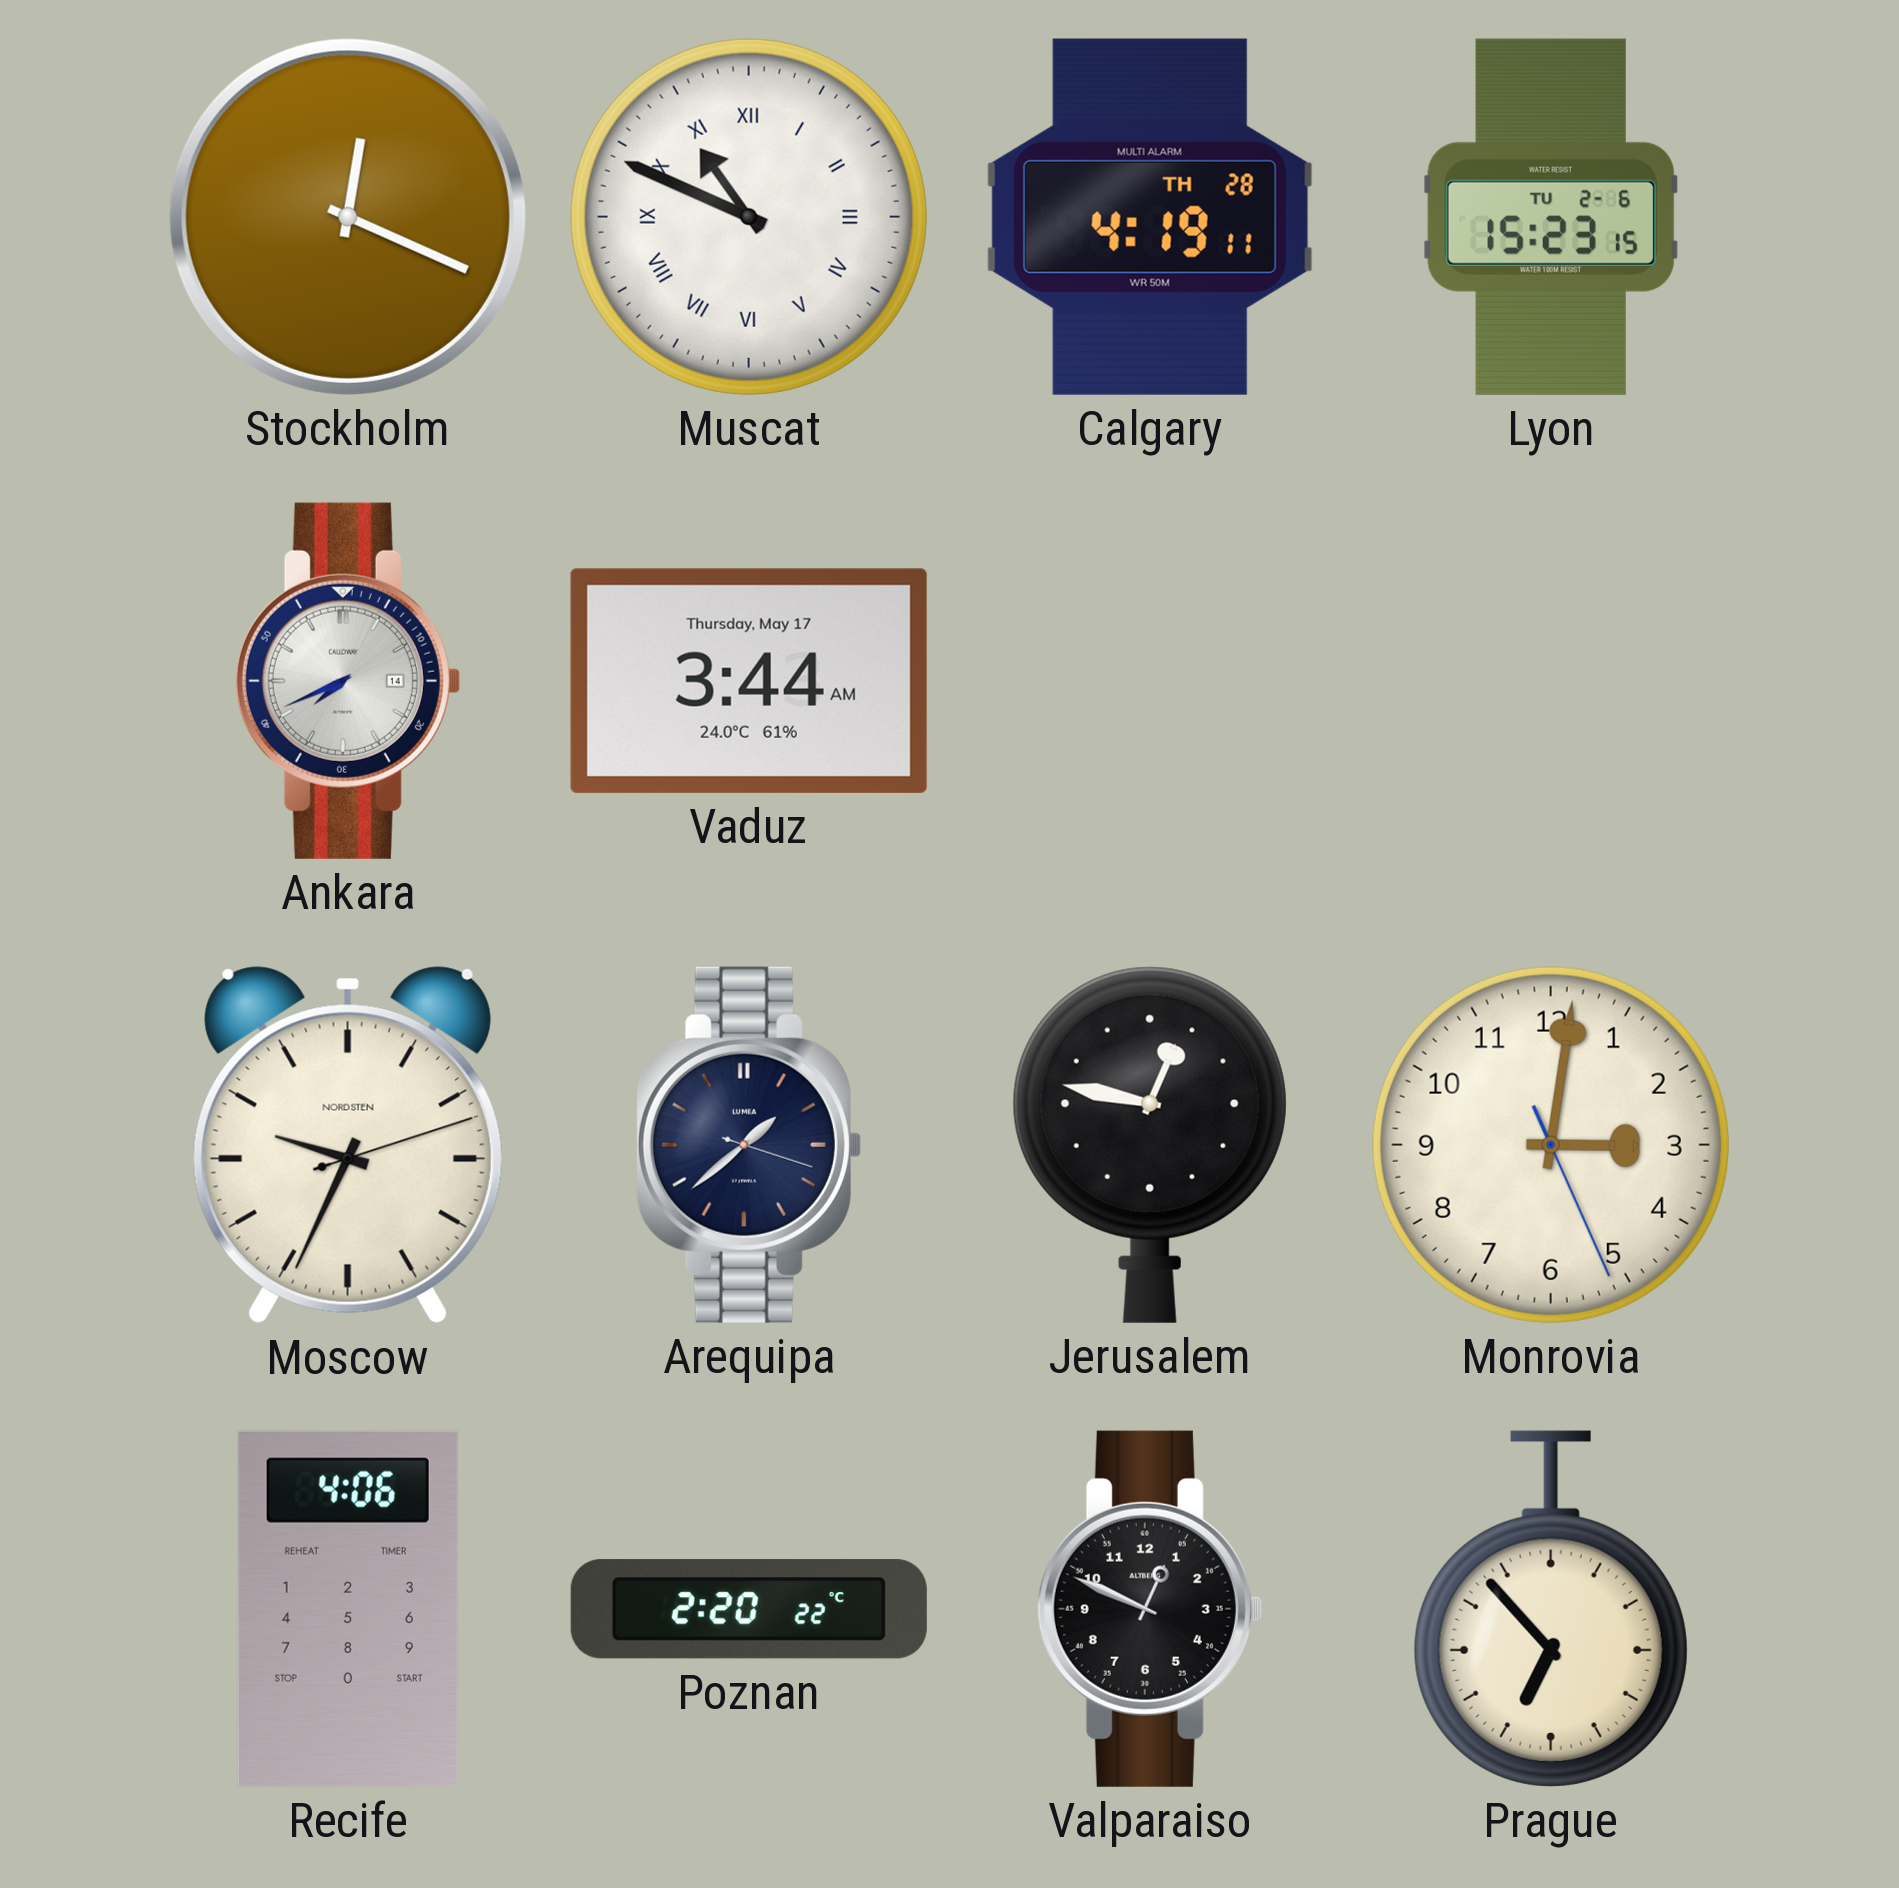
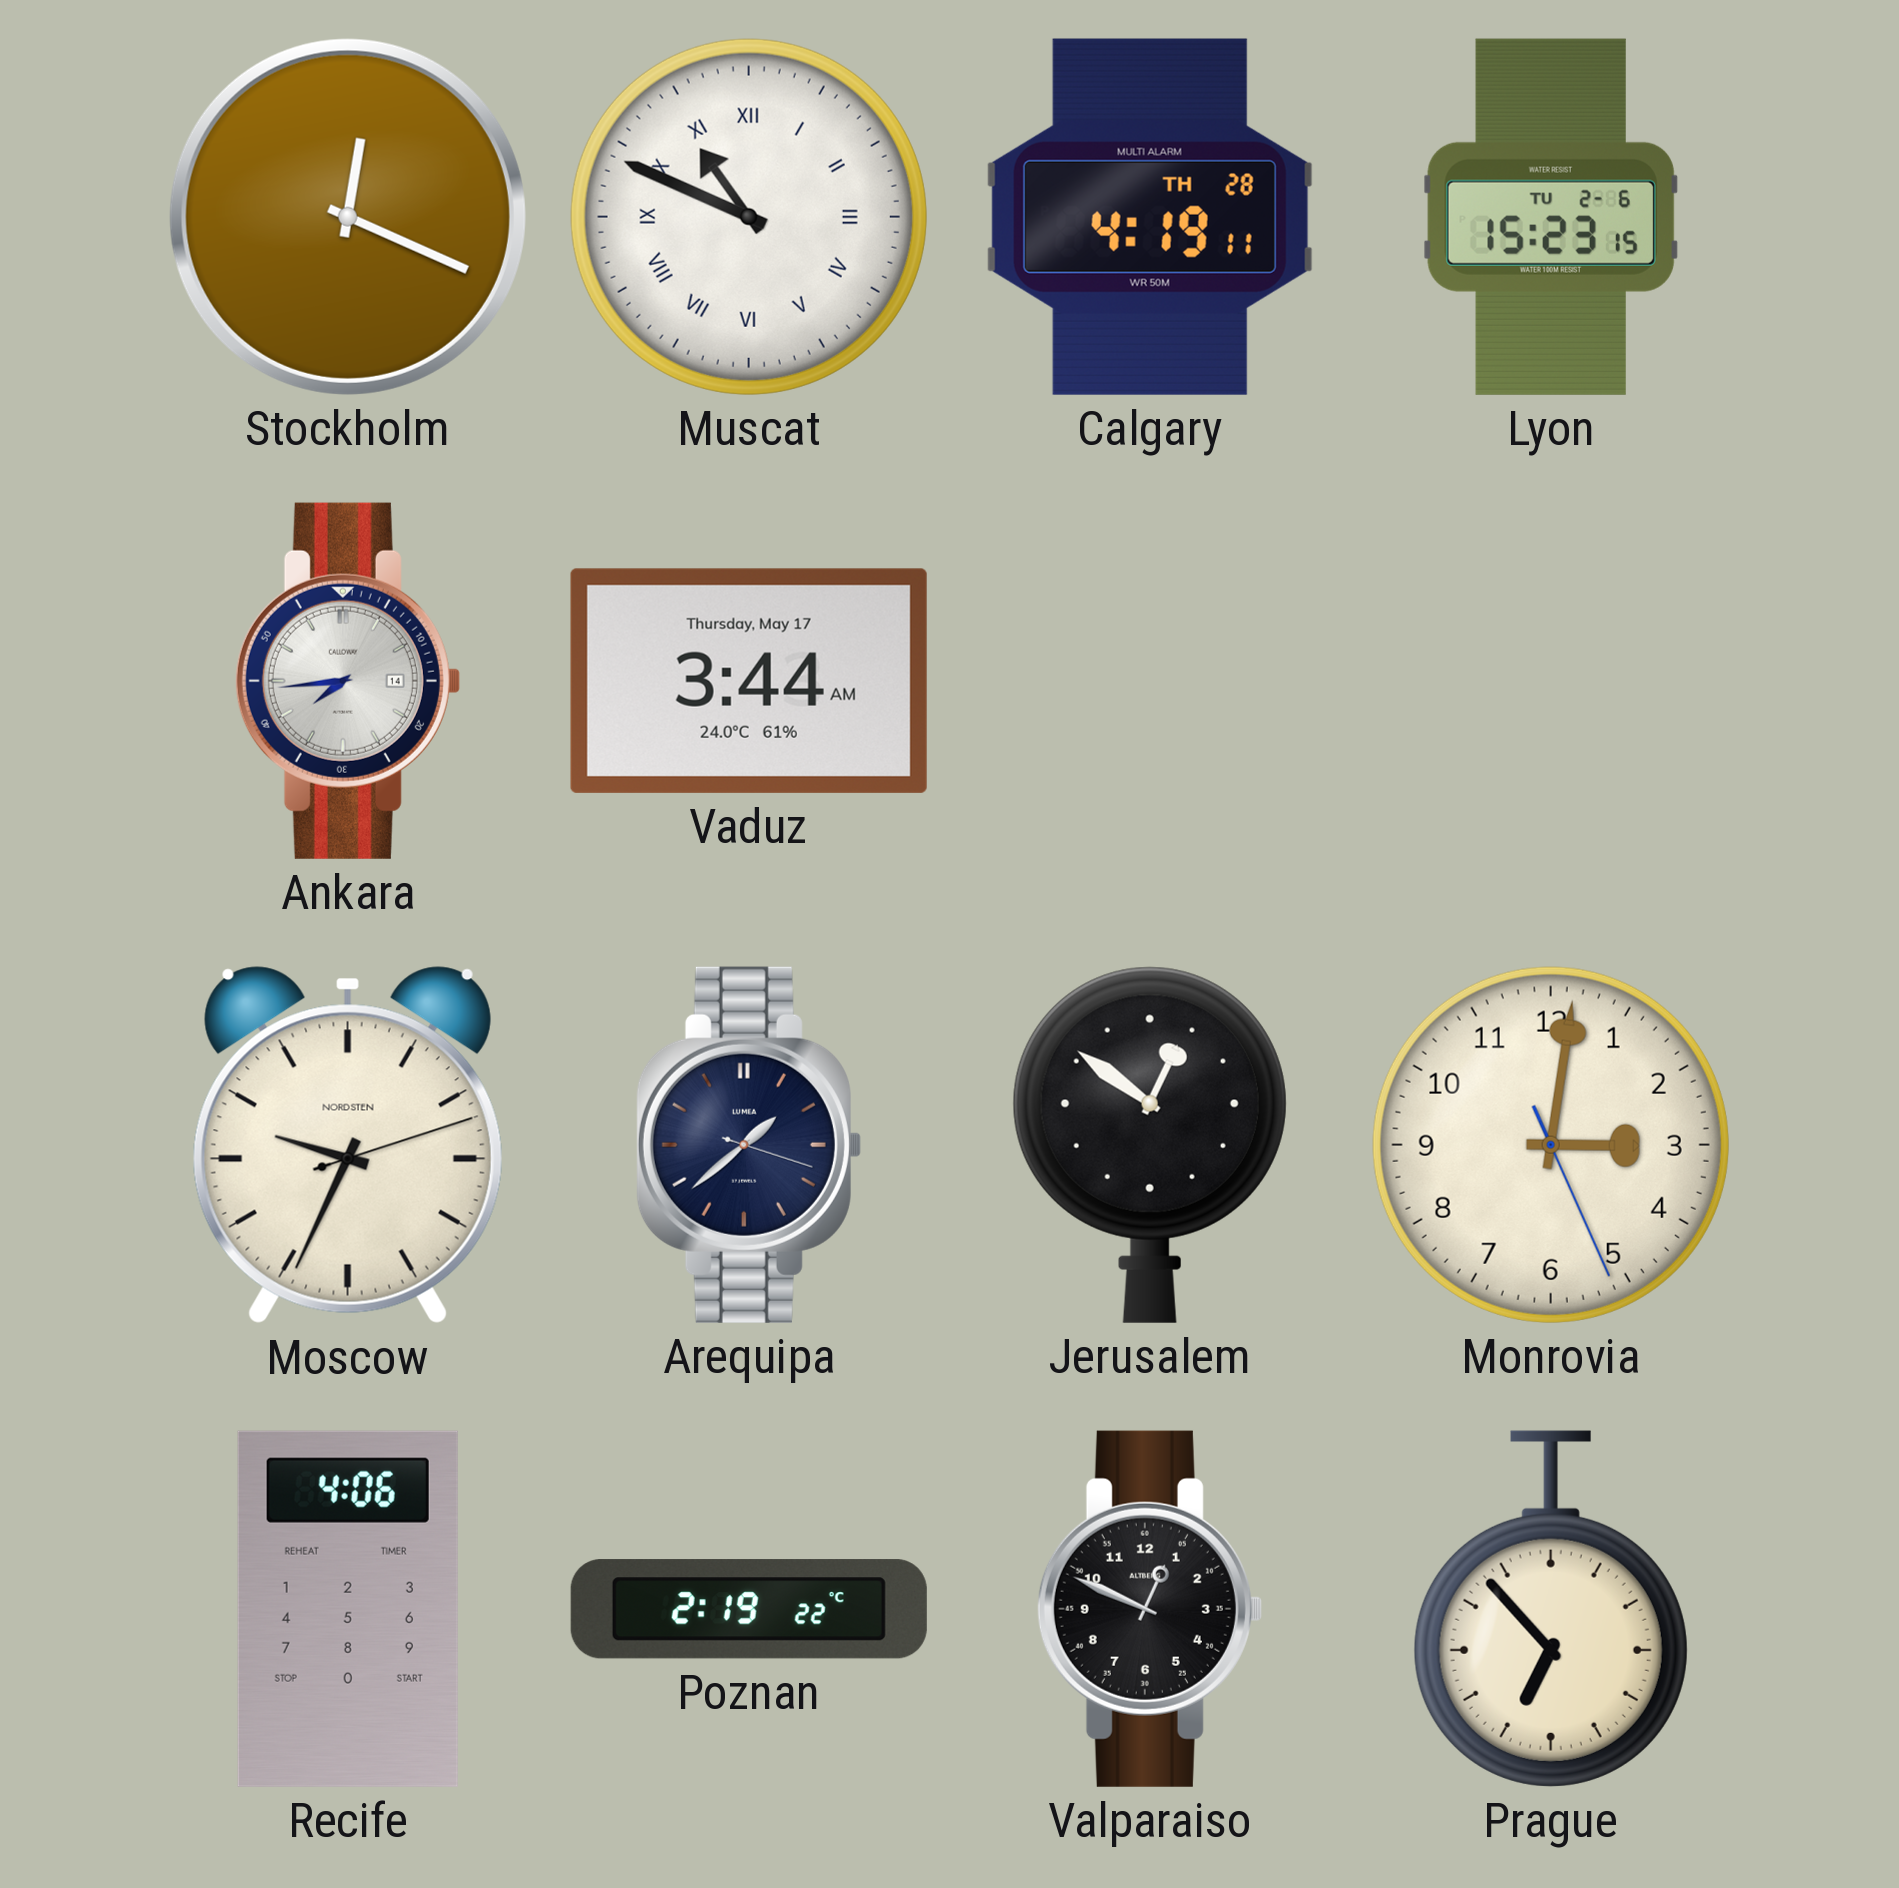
Ankara: 7:41 -> 7:44 (347, 681)
Jerusalem: 12:47 -> 12:51 (1150, 1145)
Poznan: 2:20 -> 2:19 (749, 1609)
